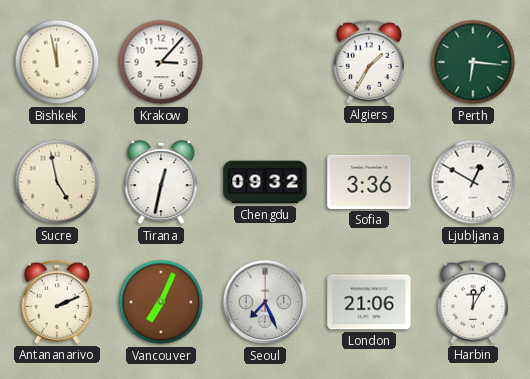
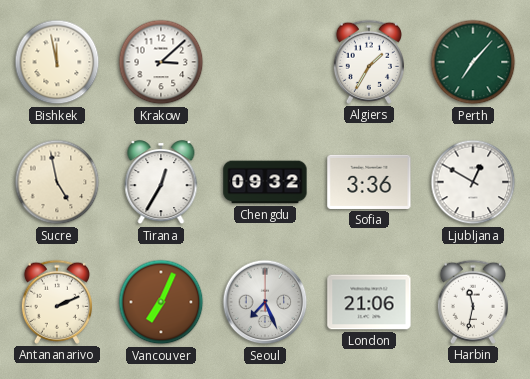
Krakow: 3:07 -> 3:08 (161, 62)
Perth: 6:16 -> 7:07 (473, 62)
Tirana: 12:32 -> 12:35 (161, 183)
Harbin: 12:05 -> 11:32 (473, 302)
